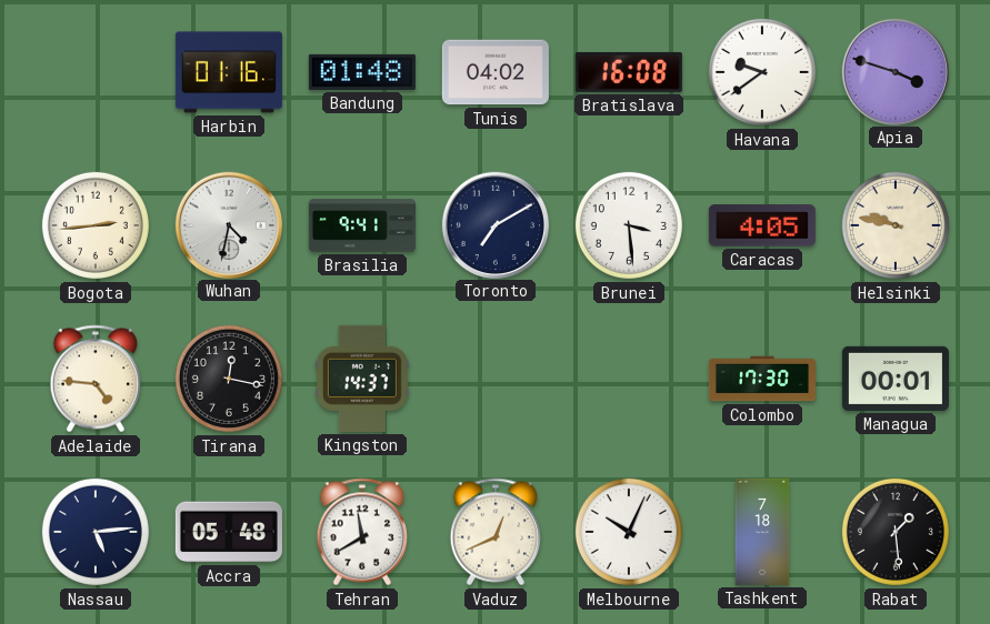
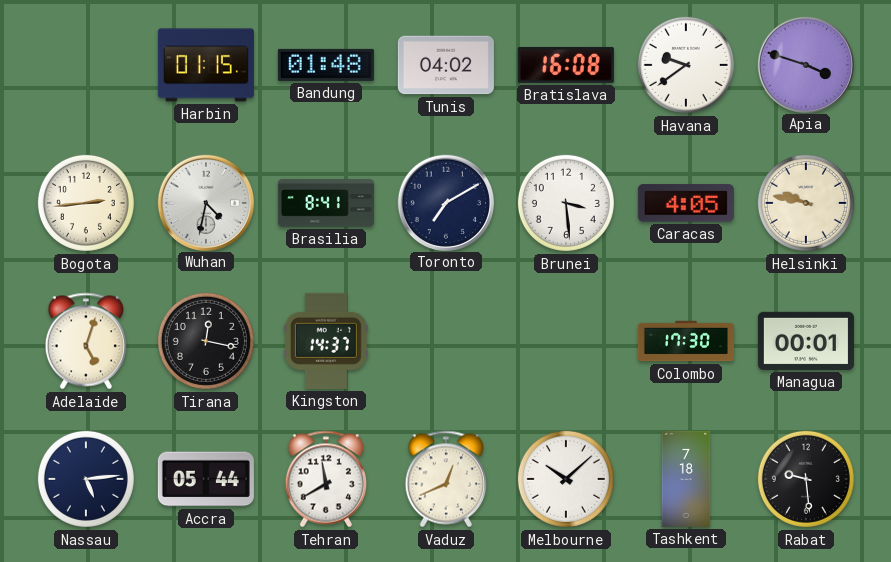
Harbin: 01:16 -> 01:15 (206, 65)
Brasilia: 9:41 -> 8:41 (326, 203)
Adelaide: 4:46 -> 5:03 (85, 341)
Accra: 05:48 -> 05:44 (206, 479)
Melbourne: 10:04 -> 10:08 (566, 479)
Rabat: 1:29 -> 9:29 (806, 479)
